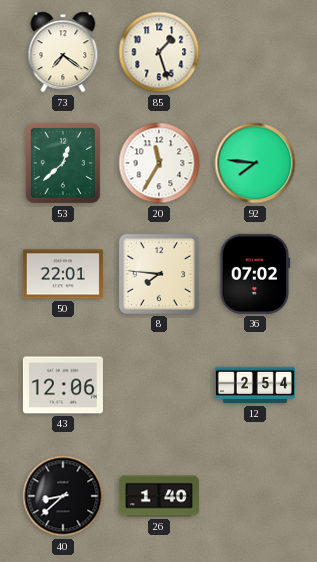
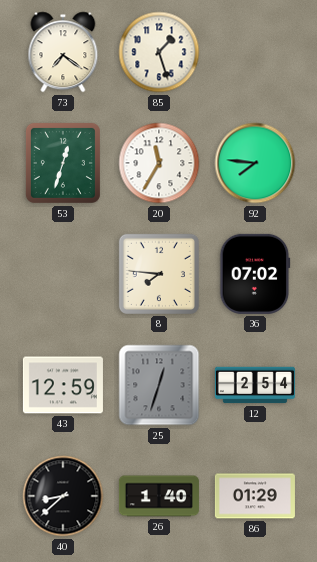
53: 12:38 -> 12:33 (63, 163)
50: 22:01 -> none (63, 274)
43: 12:06 -> 12:59 (63, 385)
25: none -> 12:33 (159, 385)
86: none -> 01:29 (255, 496)
